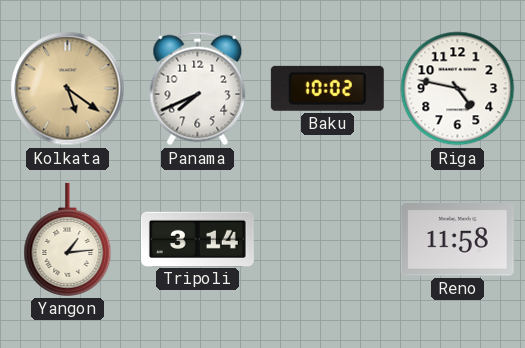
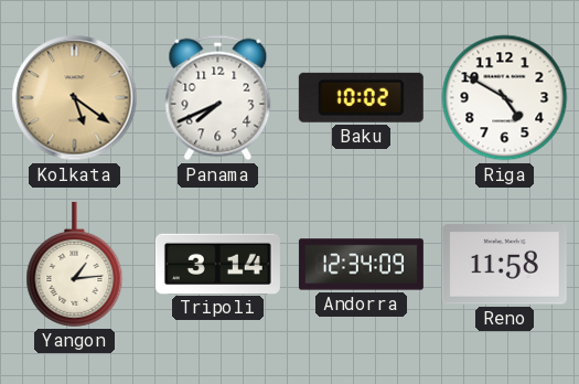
Riga: 4:47 -> 4:50 (505, 98)
Andorra: none -> 12:34 (361, 265)
